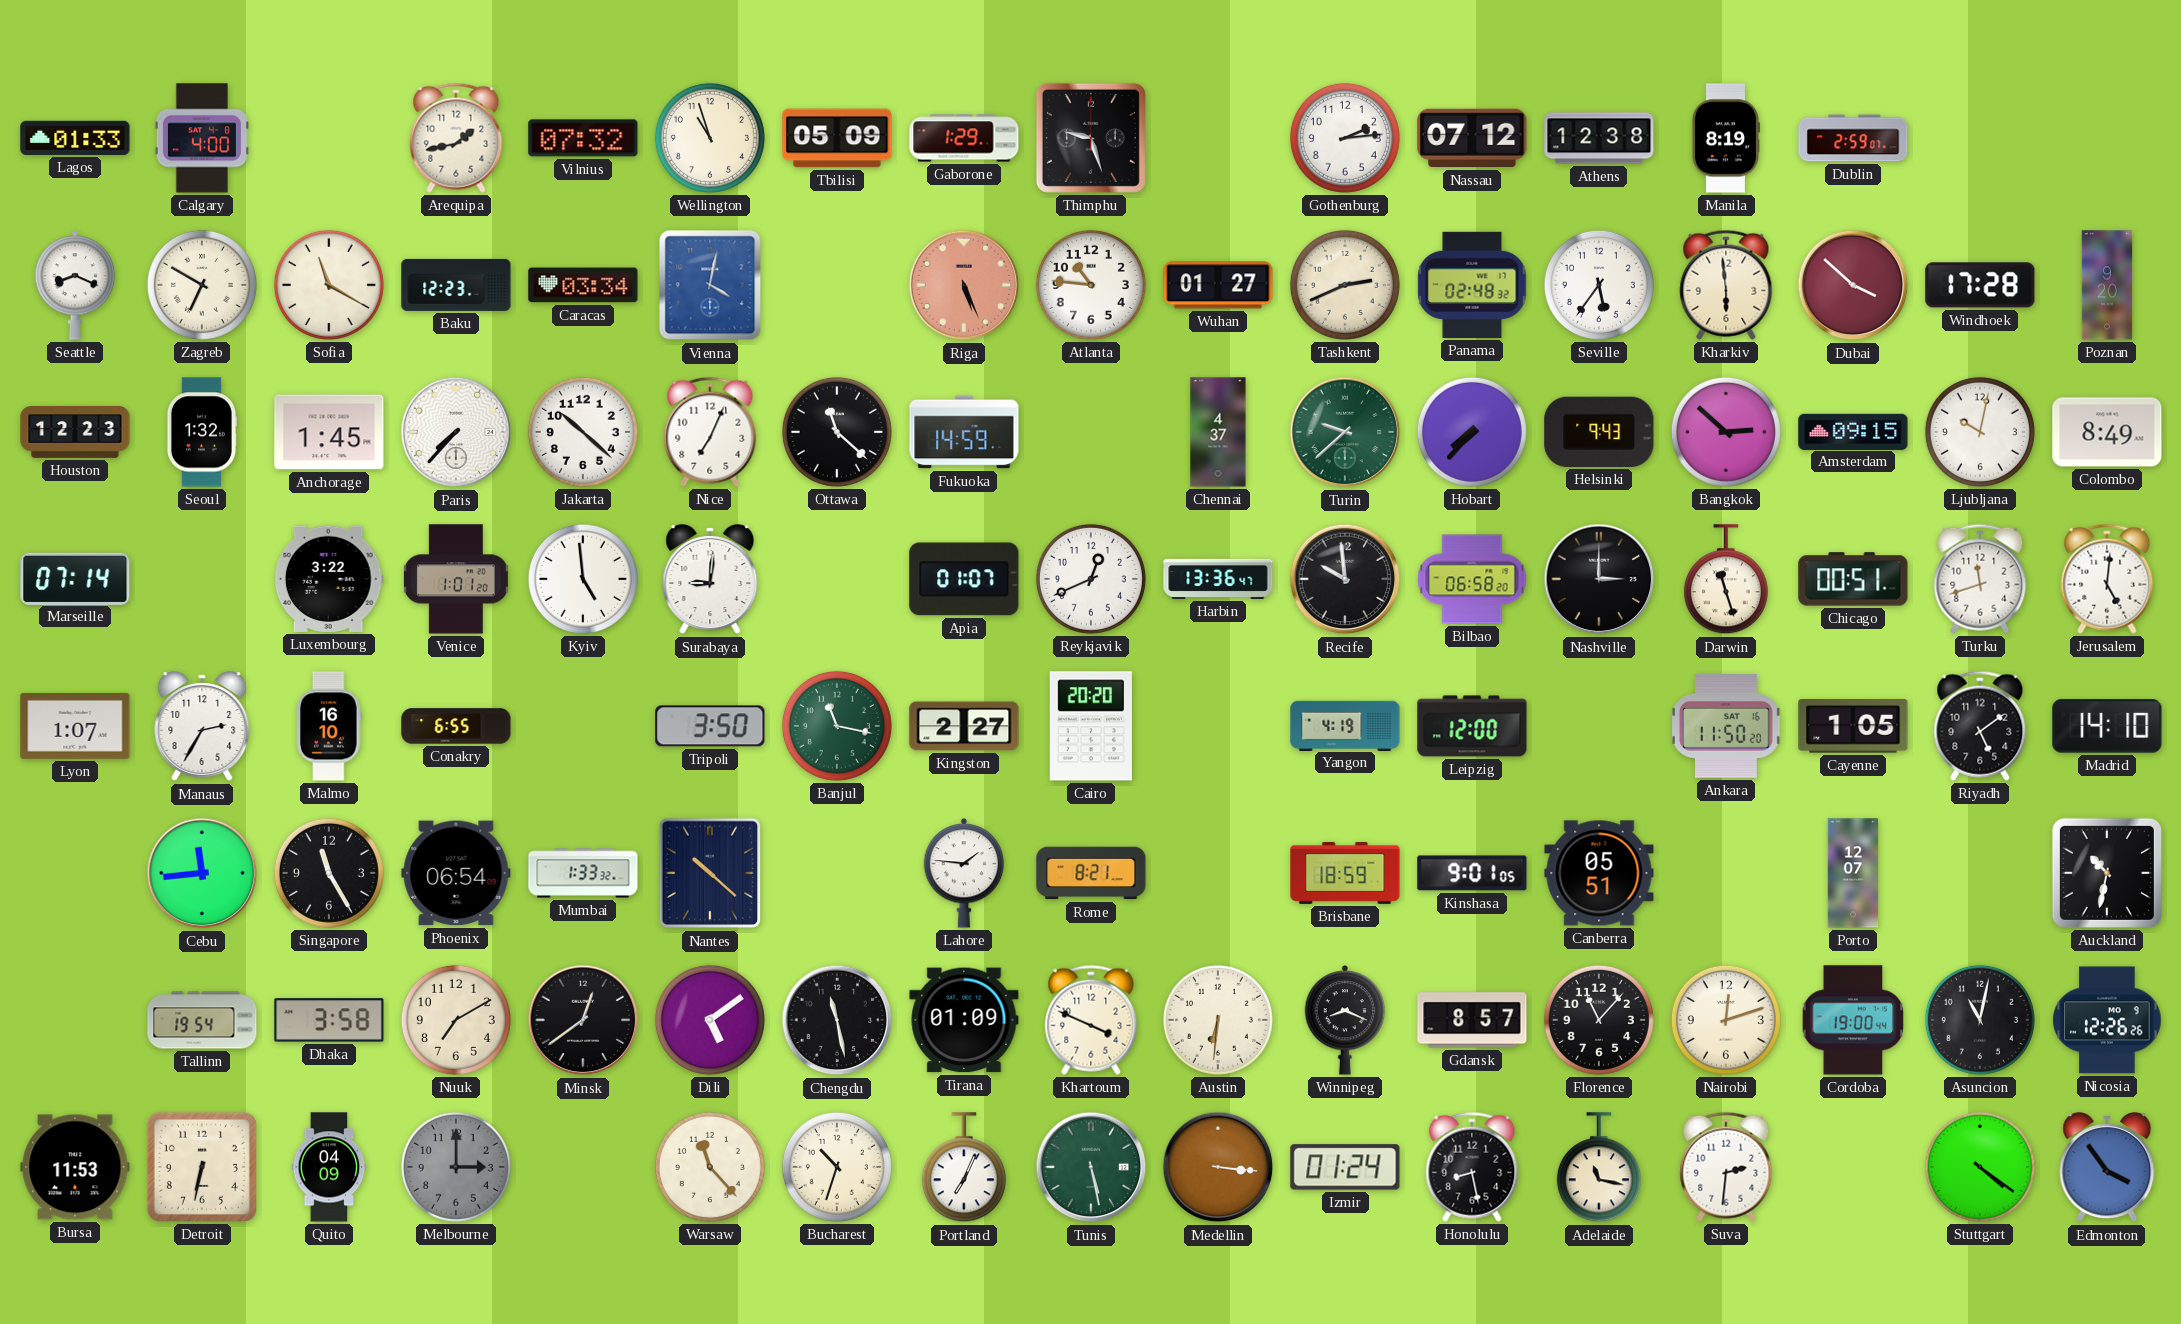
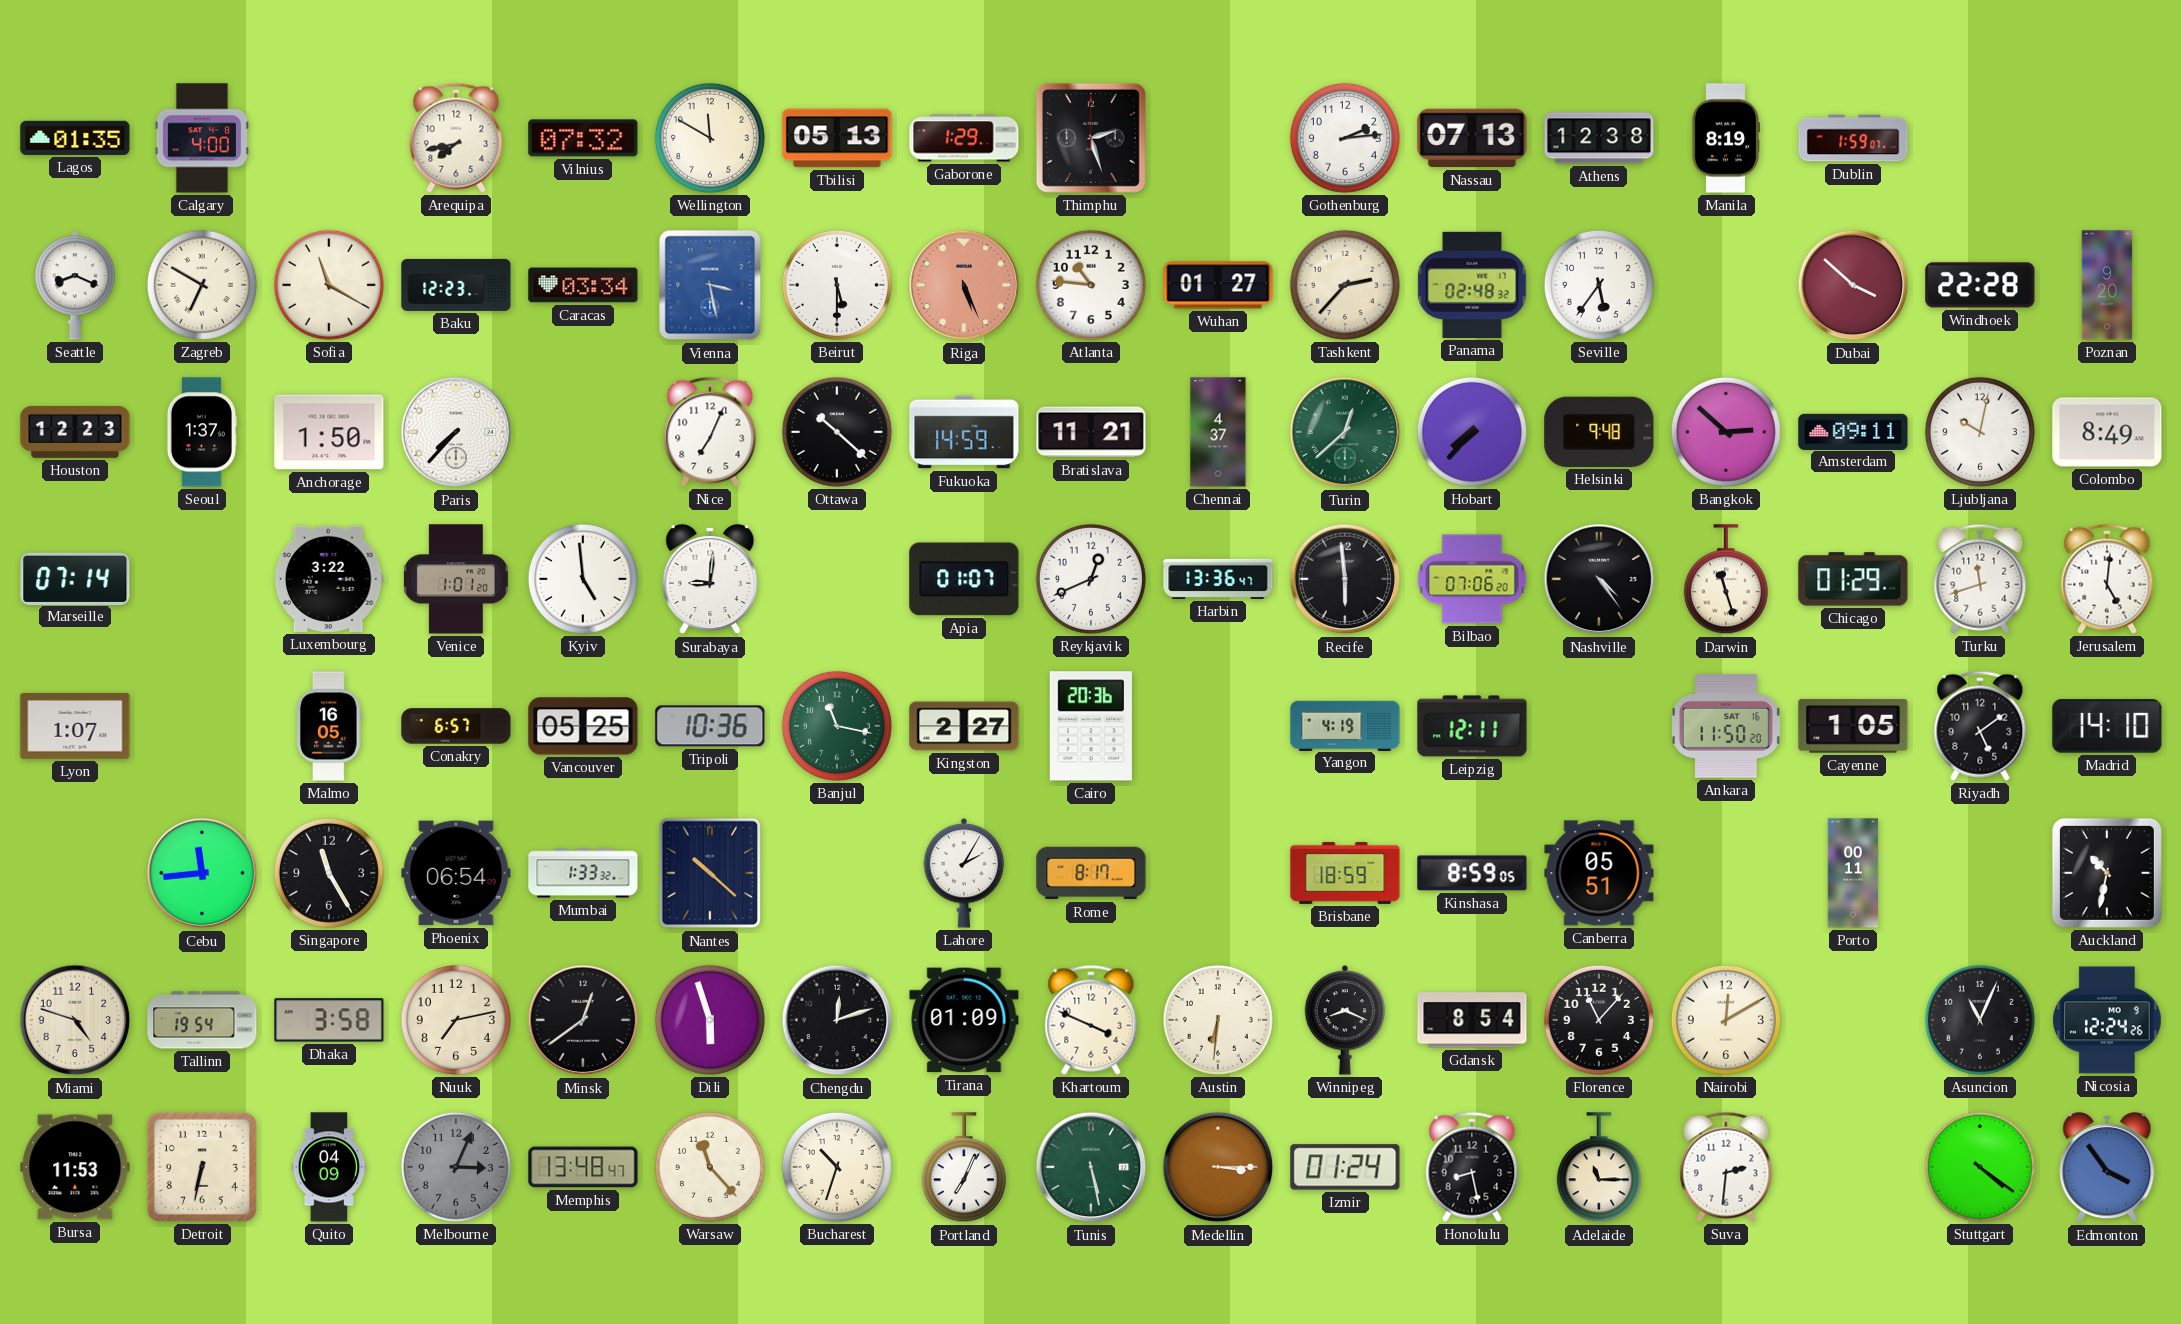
Lagos: 01:33 -> 01:35 (75, 138)
Arequipa: 1:43 -> 7:43 (456, 138)
Wellington: 10:57 -> 11:50 (710, 138)
Tbilisi: 05:09 -> 05:13 (837, 138)
Thimphu: 9:27 -> 2:27 (1091, 138)
Nassau: 07:12 -> 07:13 (1472, 138)
Dublin: 2:59 -> 1:59 (1853, 138)
Vienna: 4:02 -> 3:28 (710, 285)
Beirut: none -> 5:30 (837, 285)
Tashkent: 2:41 -> 2:37 (1345, 285)
Kharkiv: 5:59 -> none (1726, 285)
Windhoek: 17:28 -> 22:28 (1980, 285)
Seoul: 1:32 -> 1:37 (201, 432)
Anchorage: 1:45 -> 1:50 (329, 432)
Jakarta: 10:22 -> none (583, 432)
Ottawa: 11:22 -> 10:22 (837, 432)
Bratislava: none -> 11:21 (1091, 432)
Turin: 9:38 -> 12:38 (1345, 432)
Helsinki: 9:43 -> 9:48 (1599, 432)
Amsterdam: 09:15 -> 09:11 (1853, 431)
Recife: 9:59 -> 5:59 (1345, 579)
Bilbao: 06:58 -> 07:06 (1472, 579)
Nashville: 3:00 -> 4:24 (1599, 579)
Chicago: 00:51 -> 01:29 (1853, 579)
Manaus: 2:35 -> none (202, 727)
Malmo: 16:10 -> 16:05 (329, 726)
Conakry: 6:55 -> 6:57 (456, 726)
Vancouver: none -> 05:25 (583, 726)
Tripoli: 3:50 -> 10:36 (710, 726)
Cairo: 20:20 -> 20:36 (1091, 726)
Leipzig: 12:00 -> 12:11 (1472, 726)
Lahore: 1:46 -> 2:05 (964, 874)
Rome: 8:21 -> 8:17 (1091, 873)
Kinshasa: 9:01 -> 8:59 (1472, 873)
Porto: 12:07 -> 00:11 (1853, 873)
Miami: none -> 4:48 (75, 1020)
Nuuk: 7:10 -> 7:13 (456, 1020)
Dili: 5:09 -> 5:57 (710, 1020)
Chengdu: 11:28 -> 12:12 (837, 1020)
Gdansk: 8:57 -> 8:54 (1472, 1020)
Nairobi: 12:12 -> 12:10 (1726, 1020)
Cordoba: 19:00 -> none (1853, 1020)
Asuncion: 11:02 -> 11:04 (1980, 1020)
Nicosia: 12:26 -> 12:24 (2107, 1020)
Melbourne: 3:00 -> 3:04 (456, 1167)
Memphis: none -> 13:48 (583, 1167)
Medellin: 3:16 -> 3:15 (1218, 1167)
Adelaide: 11:17 -> 11:15 (1599, 1168)
